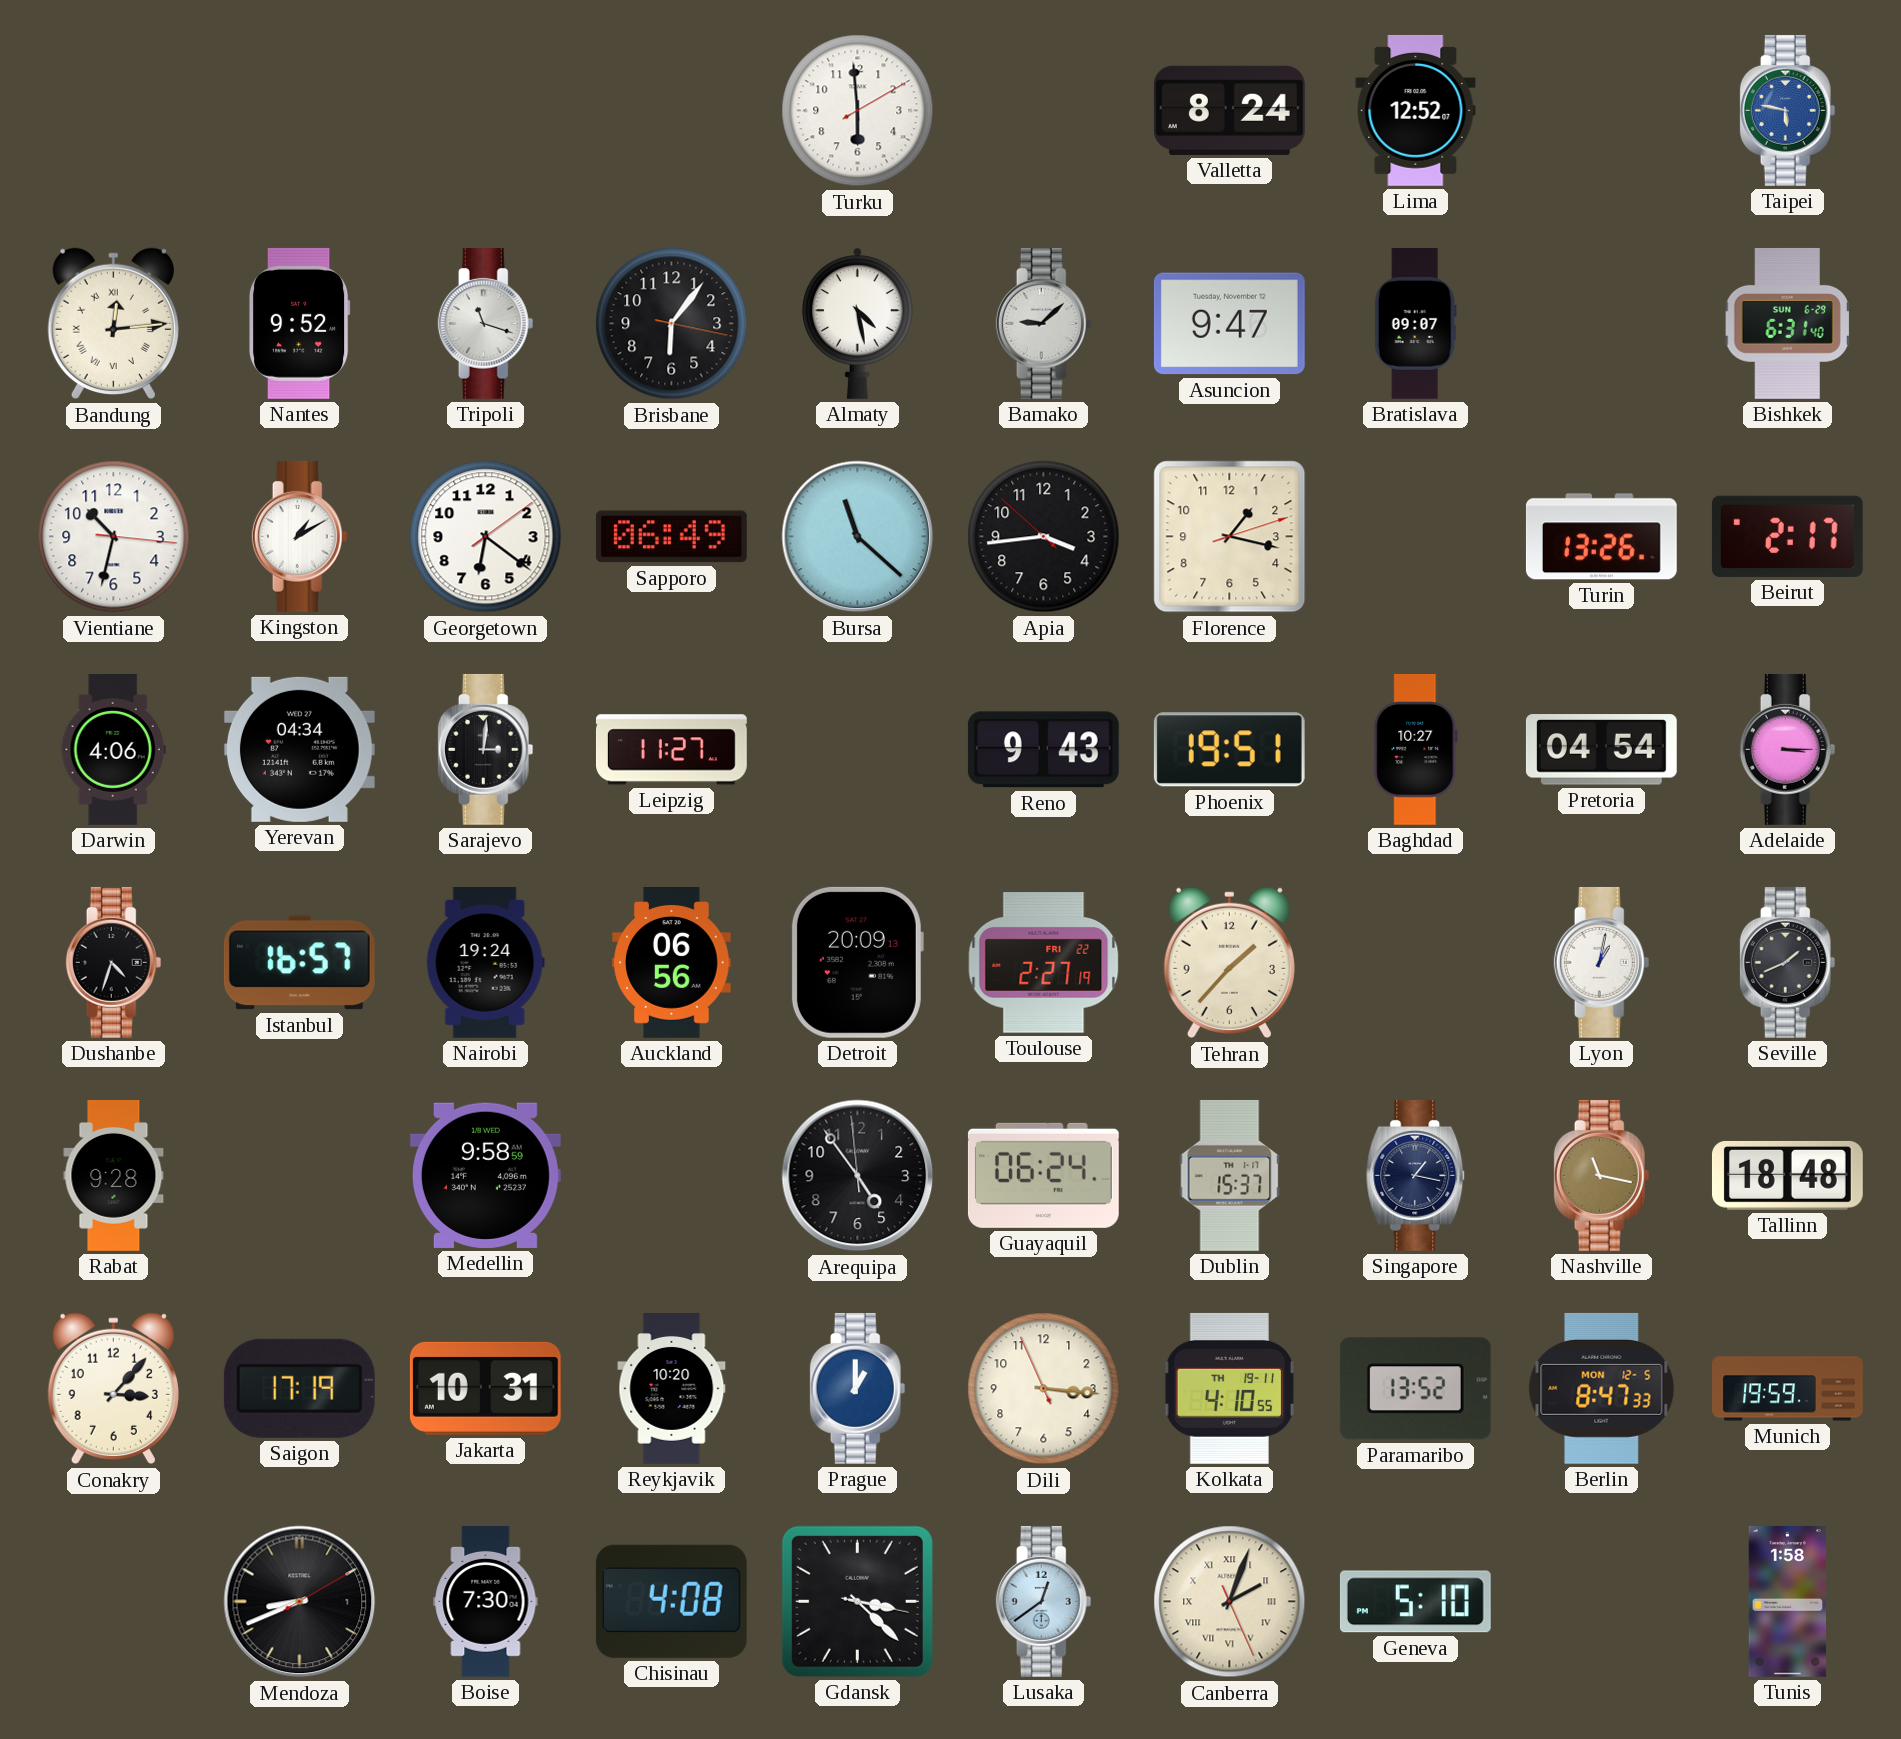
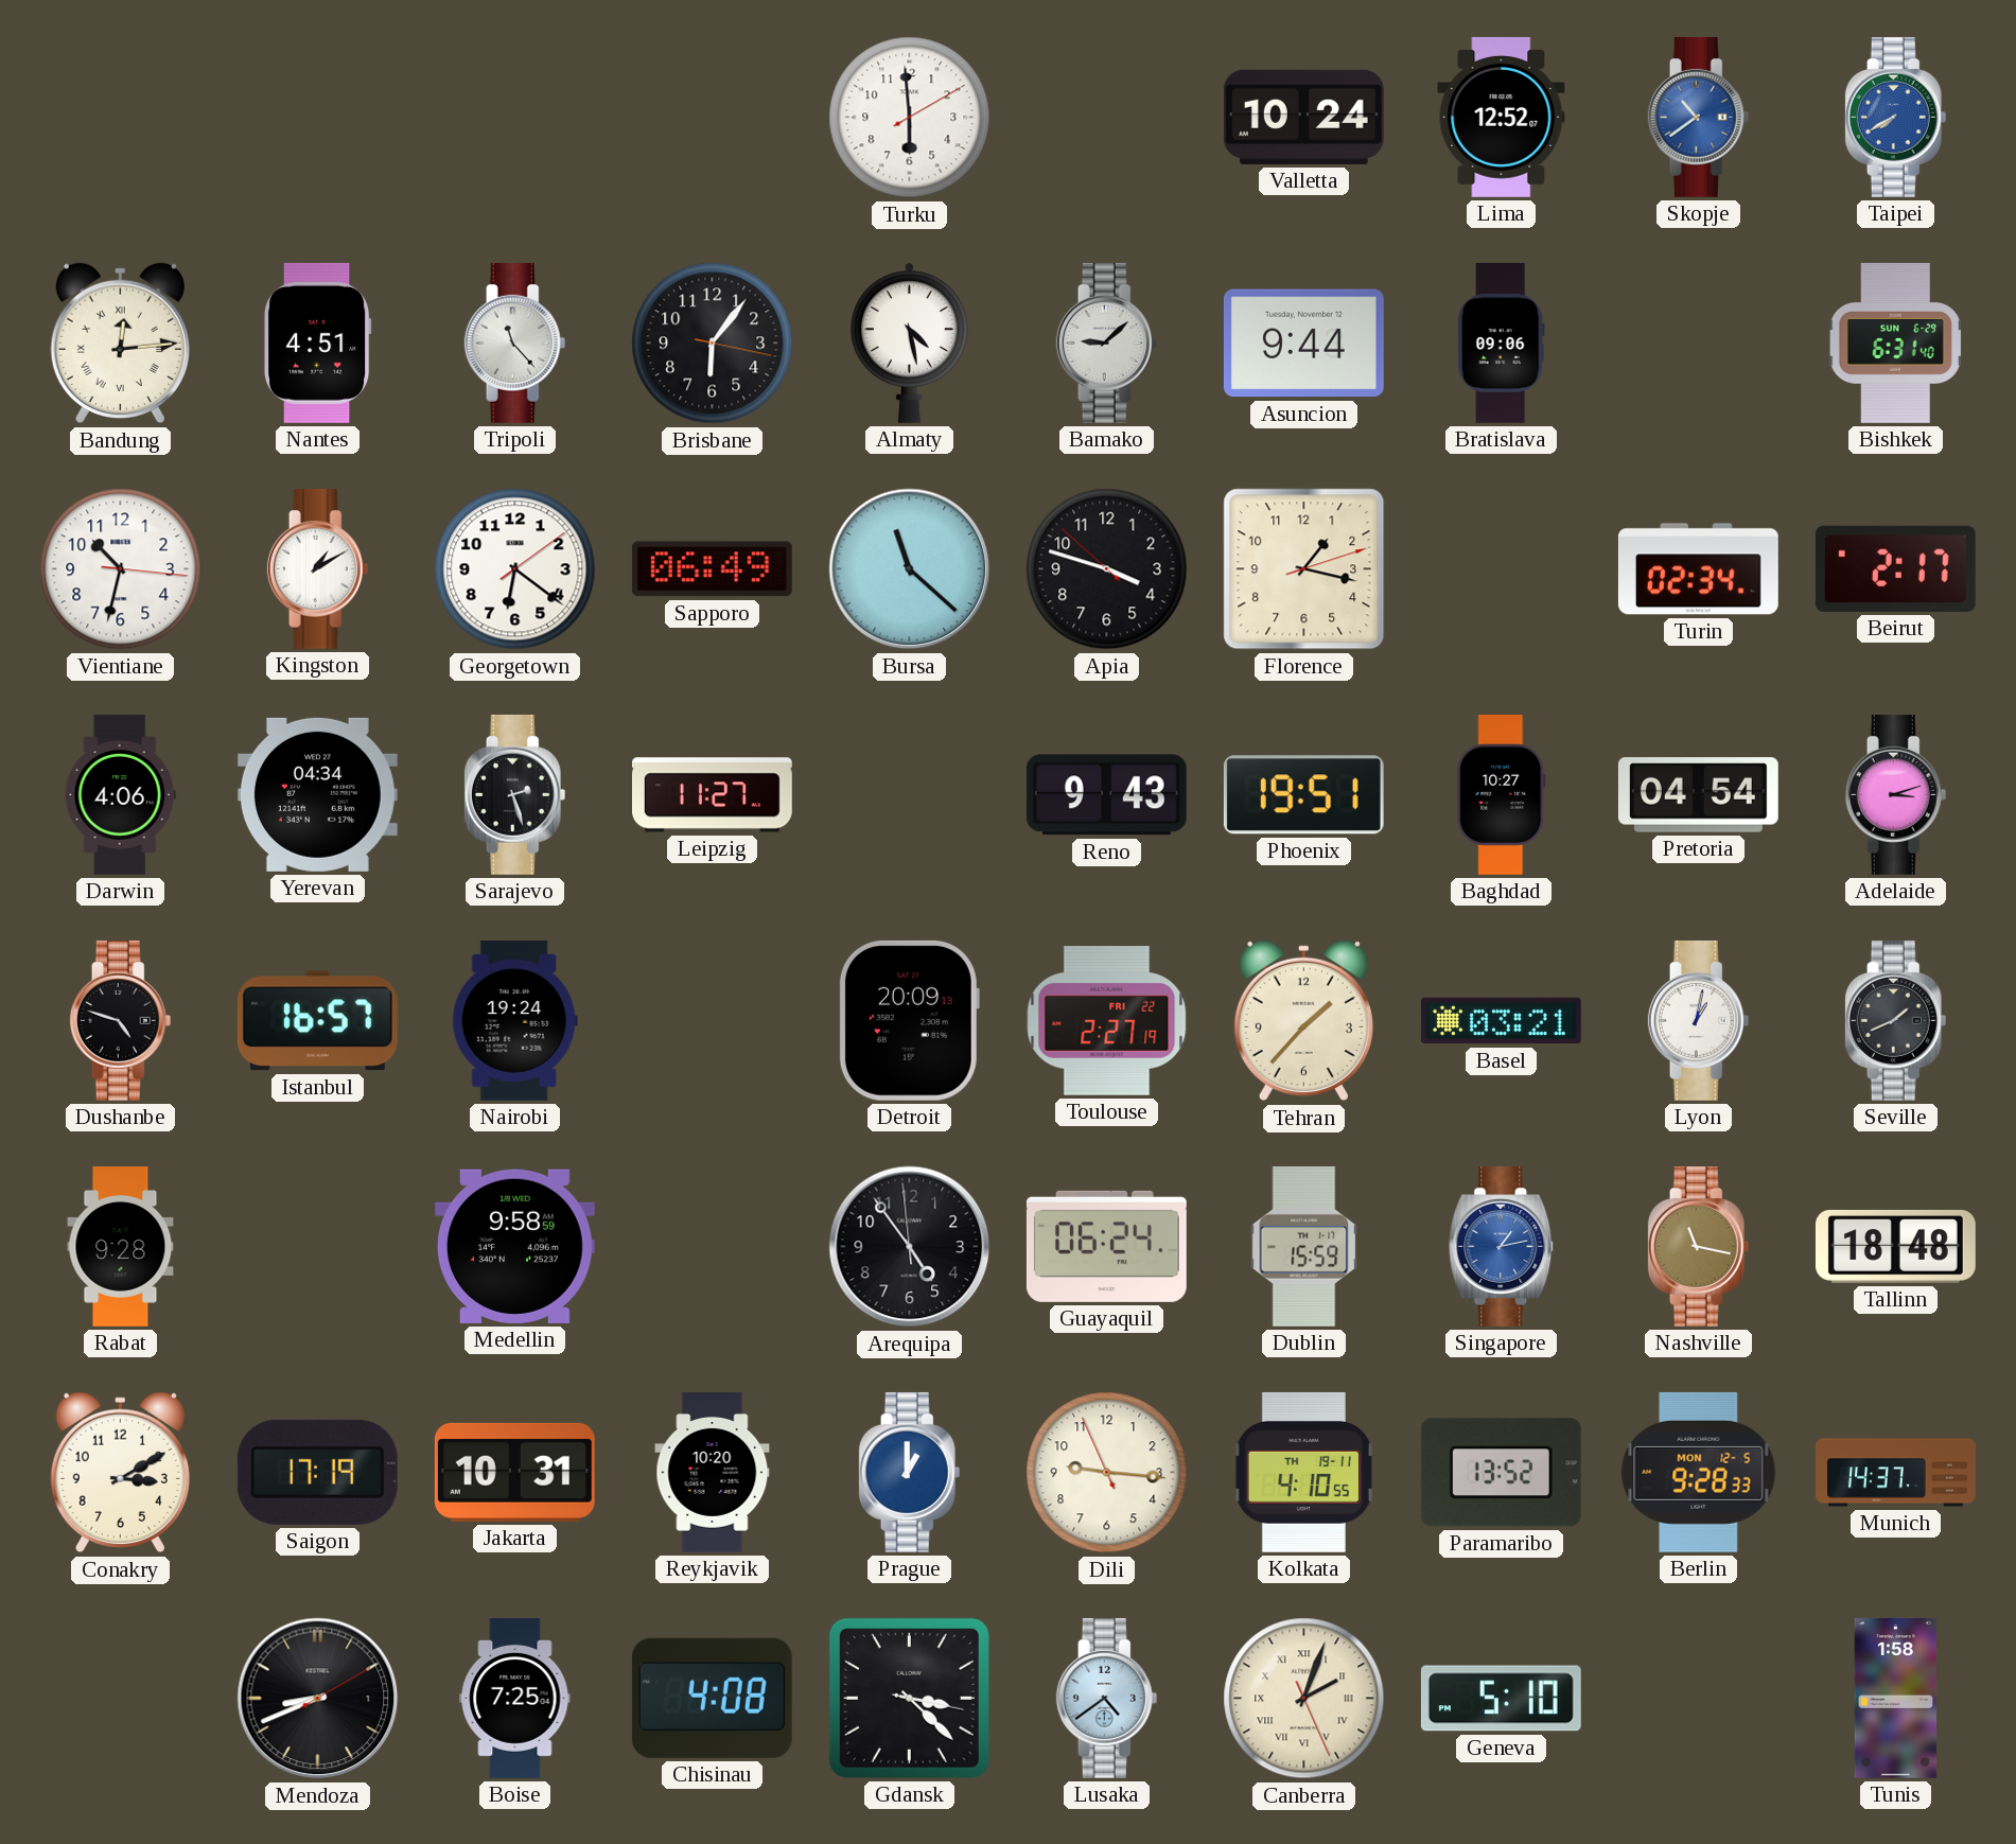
Valletta: 8:24 -> 10:24 (1303, 117)
Skopje: none -> 10:39 (1699, 117)
Taipei: 5:47 -> 7:40 (1896, 117)
Nantes: 9:52 -> 4:51 (317, 343)
Tripoli: 11:18 -> 11:23 (515, 343)
Asuncion: 9:47 -> 9:44 (1303, 344)
Bratislava: 09:07 -> 09:06 (1501, 343)
Apia: 3:43 -> 3:47 (1107, 569)
Turin: 13:26 -> 02:34 (1698, 569)
Sarajevo: 3:01 -> 2:27 (515, 794)
Adelaide: 3:15 -> 3:12 (1896, 794)
Dushanbe: 4:33 -> 4:48 (121, 1020)
Auckland: 06:56 -> none (672, 963)
Basel: none -> 03:21 (1501, 1021)
Dublin: 15:37 -> 15:59 (1304, 1246)
Singapore: 1:17 -> 1:13 (1502, 1246)
Singapore dial: navy -> blue (1502, 1246)
Conakry: 3:07 -> 3:10 (120, 1473)
Dili: 3:15 -> 9:15 (1107, 1473)
Berlin: 8:47 -> 9:28 (1699, 1472)
Munich: 19:59 -> 14:37 (1896, 1473)
Boise: 7:30 -> 7:25 (515, 1698)
Lusaka: 12:39 -> 4:39 (1107, 1698)
